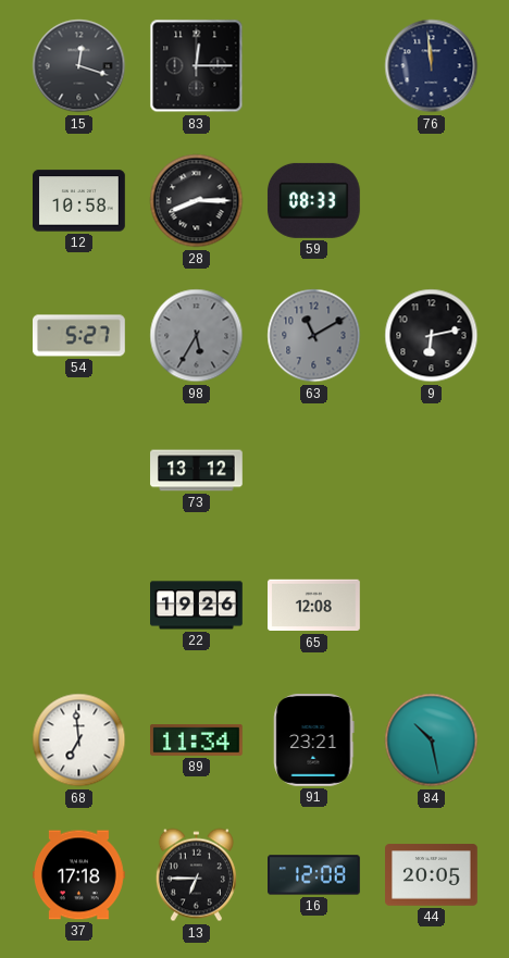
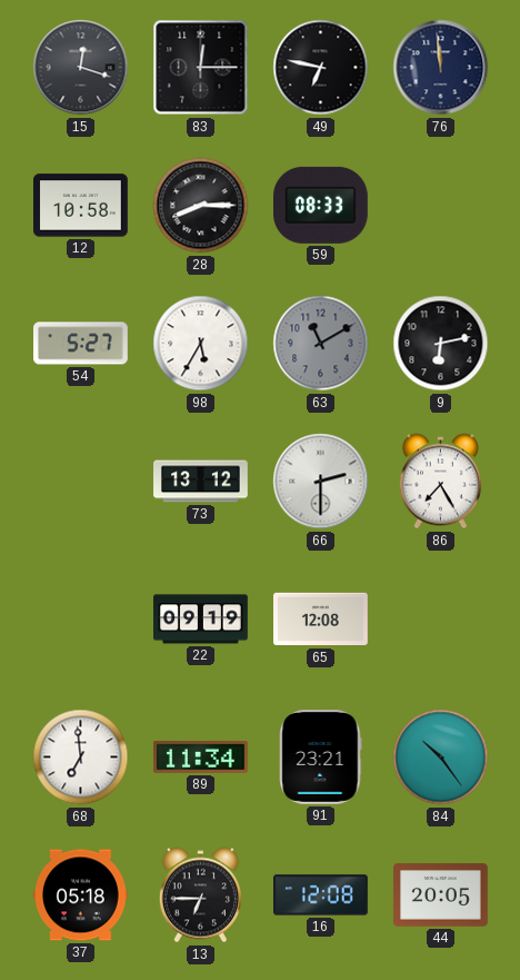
49: none -> 6:47 (321, 68)
98 dial: grey -> white (201, 344)
66: none -> 2:30 (321, 482)
86: none -> 7:25 (440, 482)
22: 19:26 -> 09:19 (201, 620)
84: 10:28 -> 10:24 (441, 758)
37: 17:18 -> 05:18 (81, 895)
